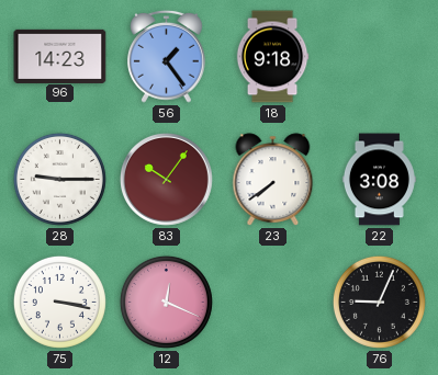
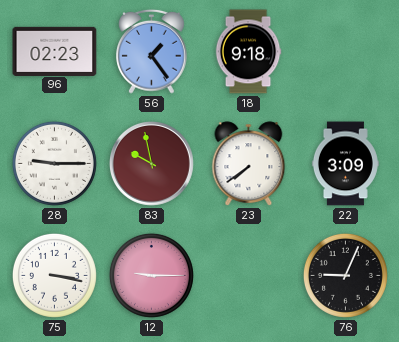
96: 14:23 -> 02:23 (55, 51)
83: 10:06 -> 9:58 (152, 164)
22: 3:08 -> 3:09 (345, 164)
12: 12:19 -> 9:15 (151, 275)
